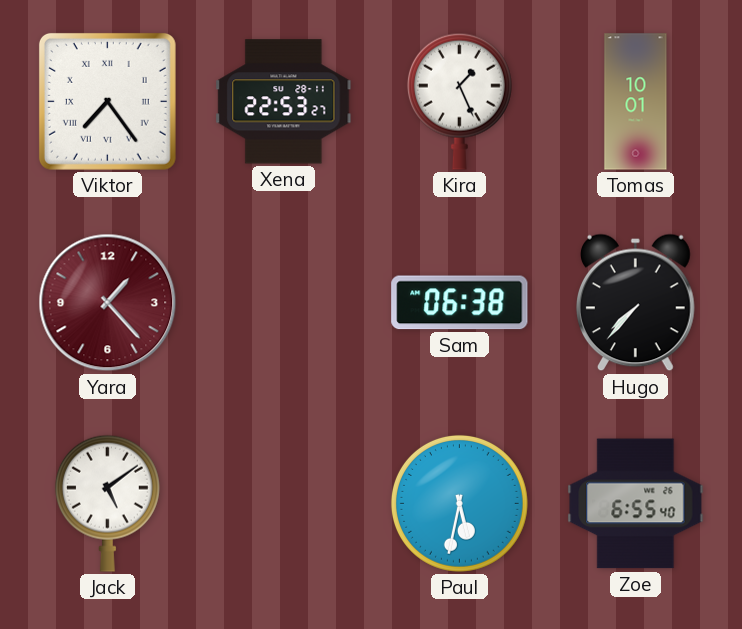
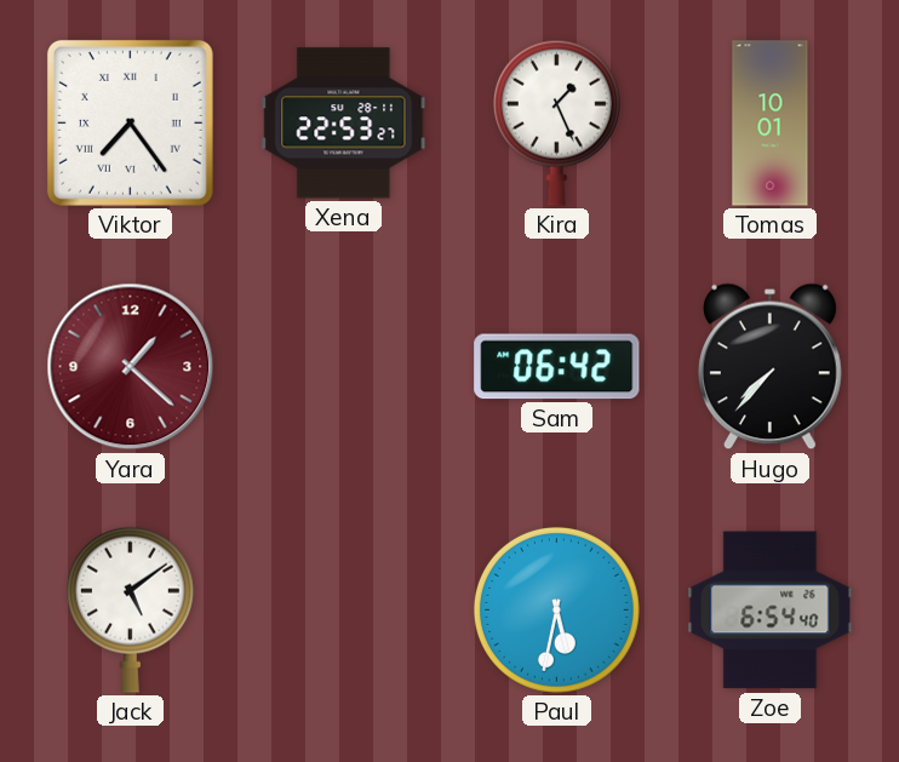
Yara: 1:23 -> 1:22 (131, 367)
Sam: 06:38 -> 06:42 (557, 367)
Zoe: 6:55 -> 6:54 (771, 611)
